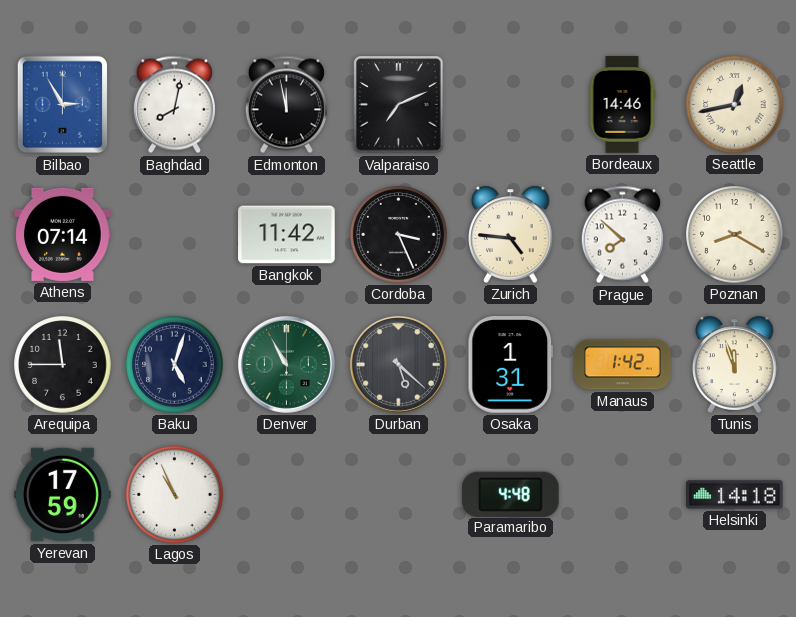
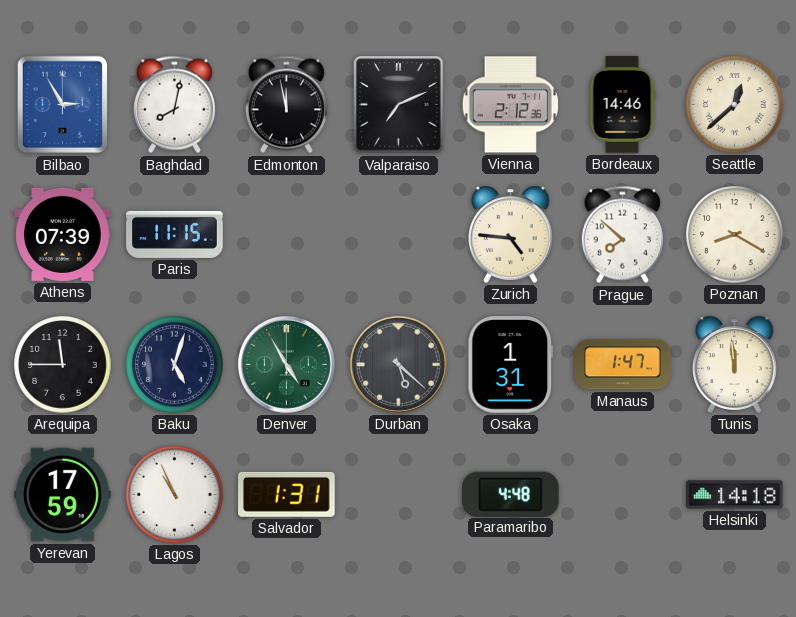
Vienna: none -> 2:12 (510, 105)
Seattle: 12:43 -> 12:38 (735, 105)
Athens: 07:14 -> 07:39 (63, 234)
Paris: none -> 11:15 (175, 234)
Bangkok: 11:42 -> none (287, 235)
Cordoba: 3:26 -> none (399, 235)
Denver: 10:55 -> 4:55 (286, 364)
Manaus: 1:42 -> 1:47 (623, 365)
Tunis: 11:57 -> 11:59 (735, 364)
Salvador: none -> 1:31 (287, 494)
